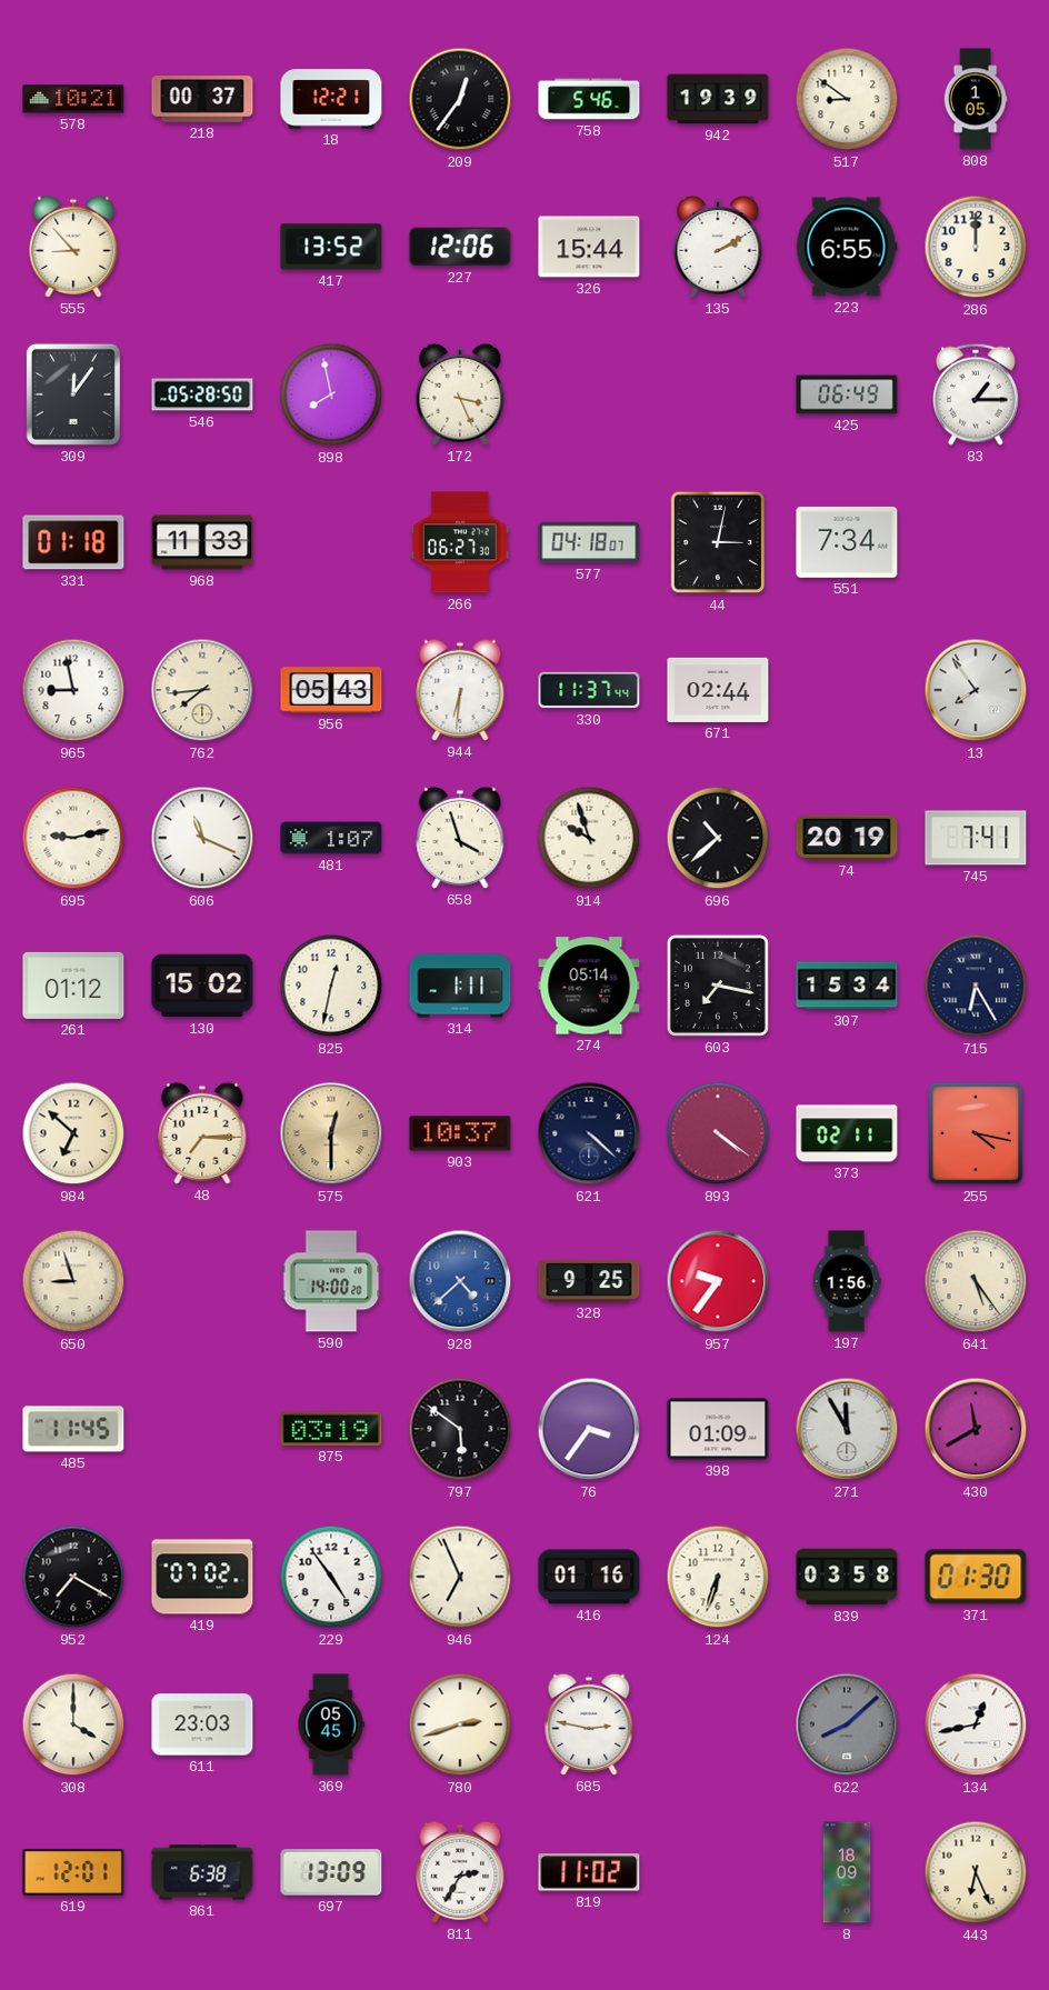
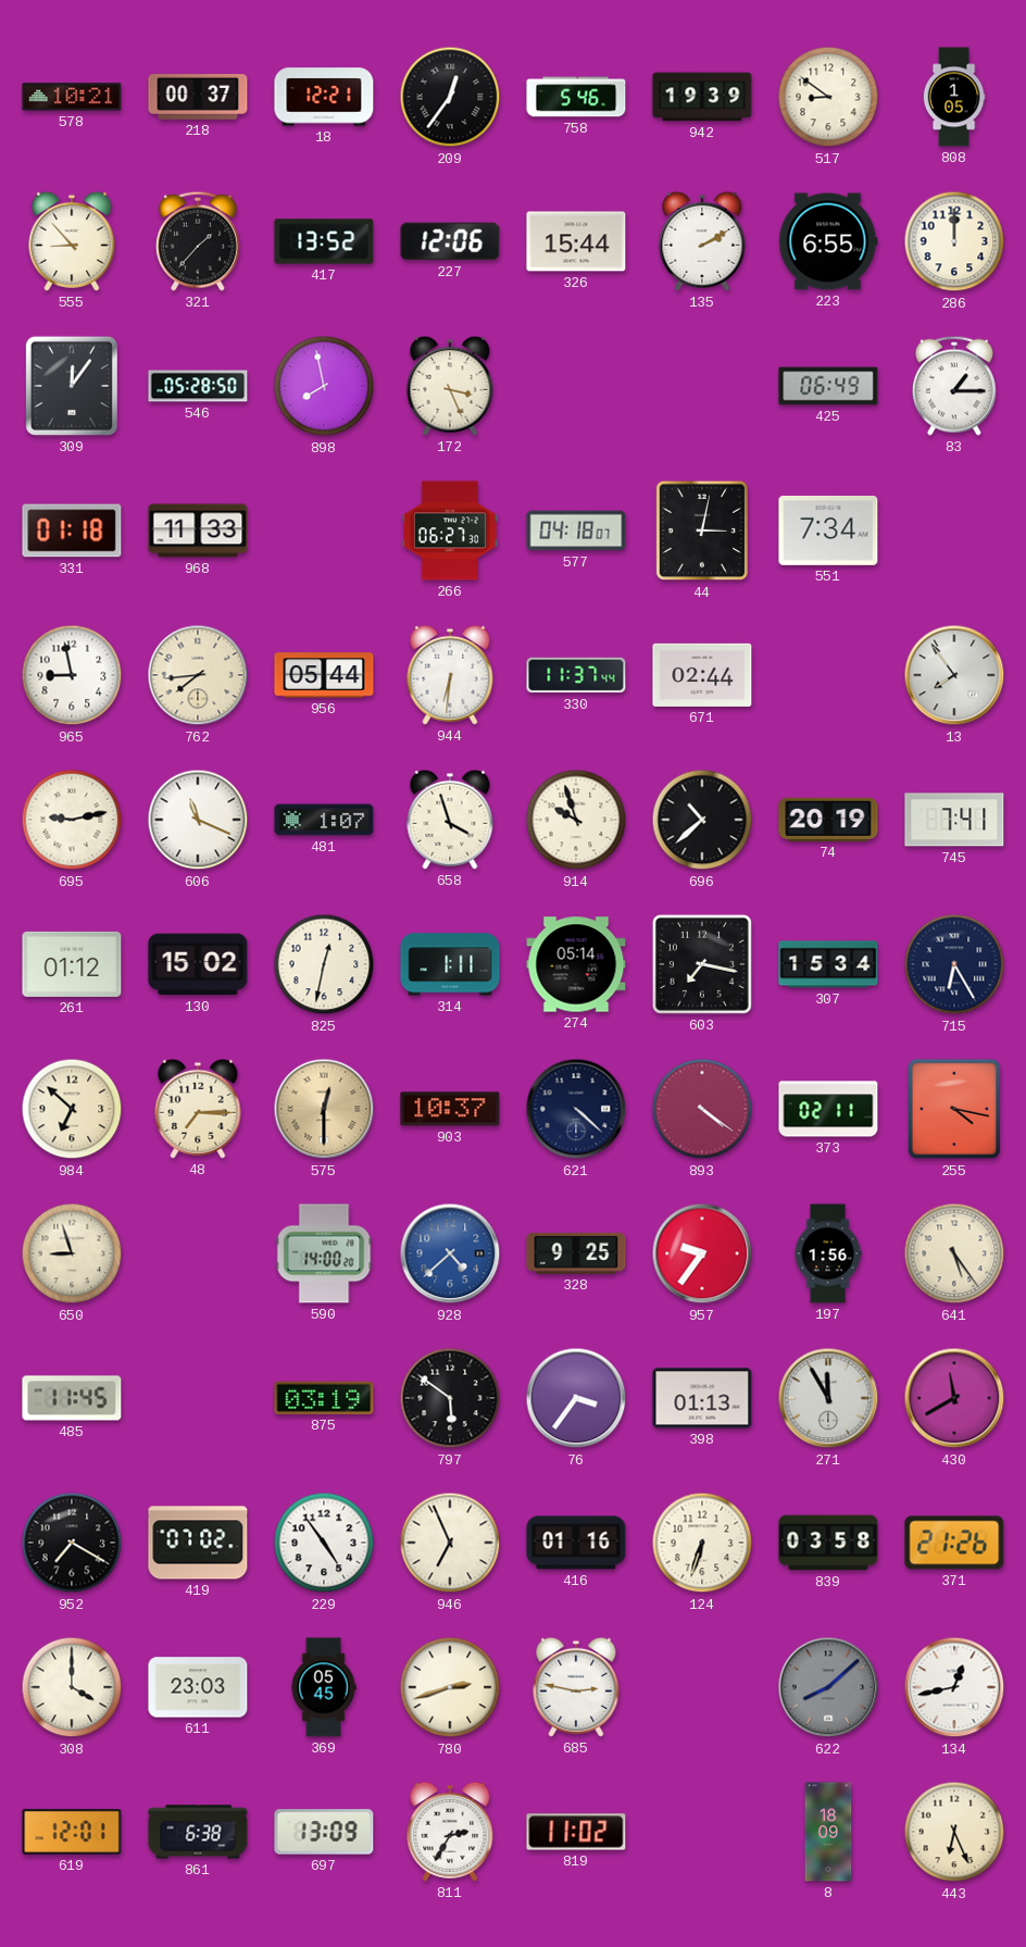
321: none -> 1:37 (198, 241)
956: 05:43 -> 05:44 (324, 675)
398: 01:09 -> 01:13 (702, 1398)
371: 01:30 -> 21:26 (954, 1543)
